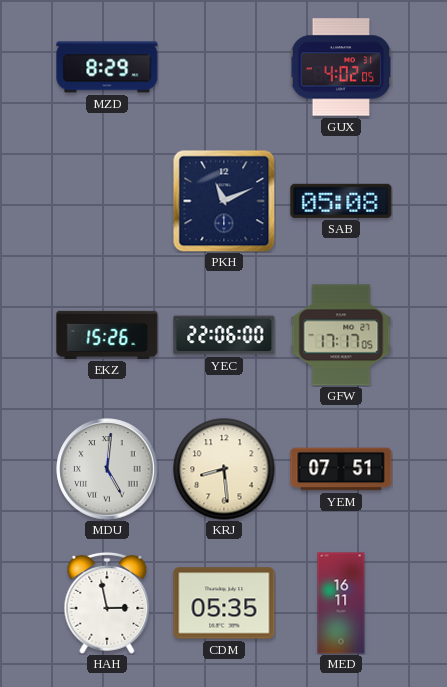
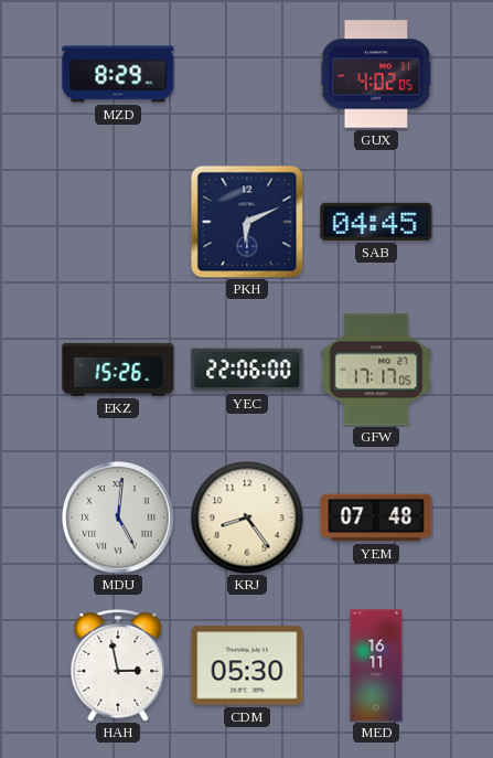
PKH: 11:11 -> 6:11 (247, 222)
SAB: 05:08 -> 04:45 (376, 222)
KRJ: 8:29 -> 8:24 (247, 517)
YEM: 07:51 -> 07:48 (376, 517)
CDM: 05:35 -> 05:30 (247, 665)
